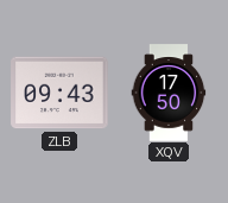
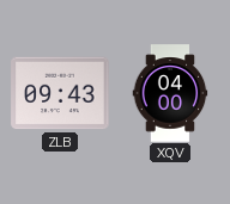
XQV: 17:50 -> 04:00 (170, 93)
